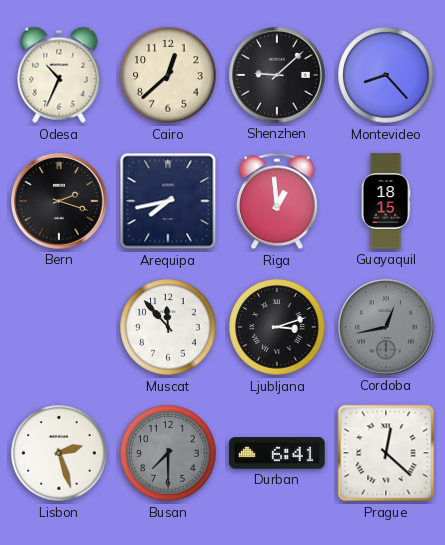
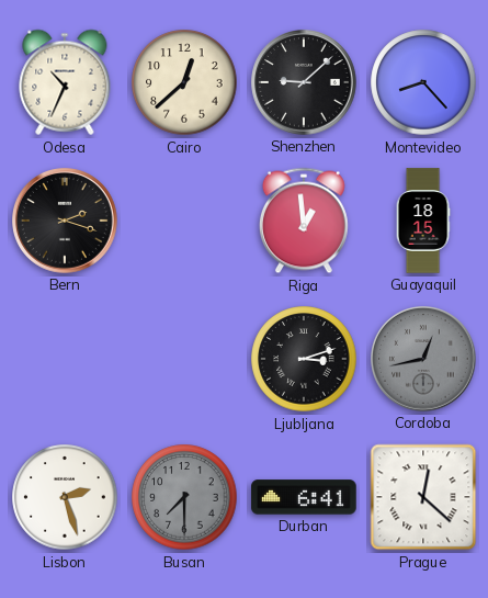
Arequipa: 7:43 -> none (168, 201)
Muscat: 11:53 -> none (168, 327)
